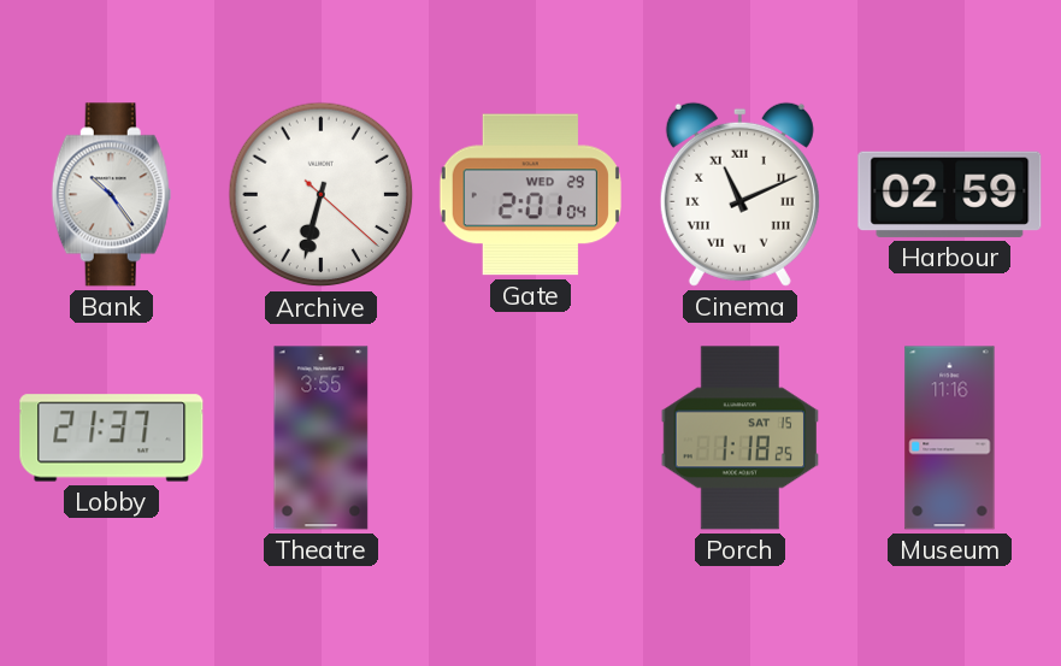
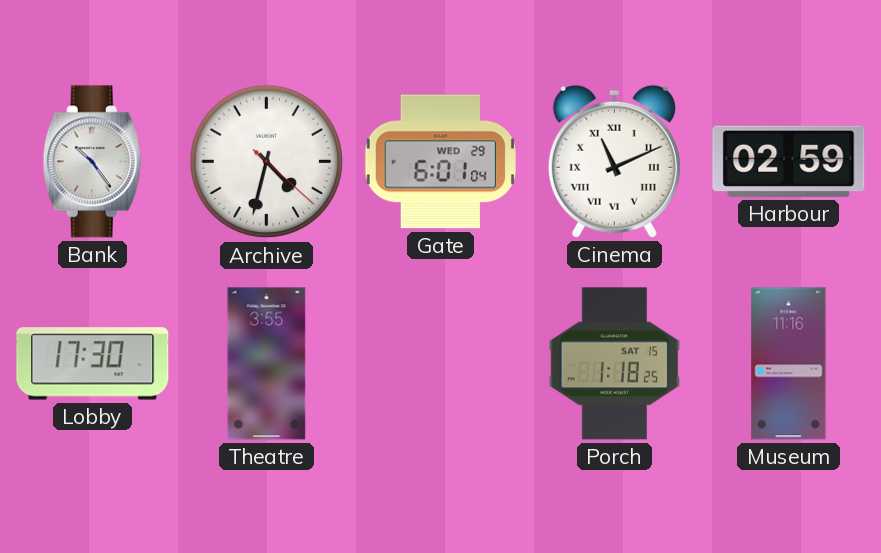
Archive: 6:32 -> 4:32 (267, 162)
Gate: 2:01 -> 6:01 (440, 162)
Lobby: 21:37 -> 17:30 (93, 364)
